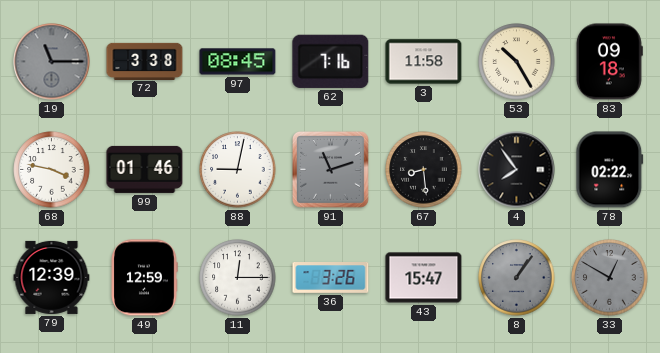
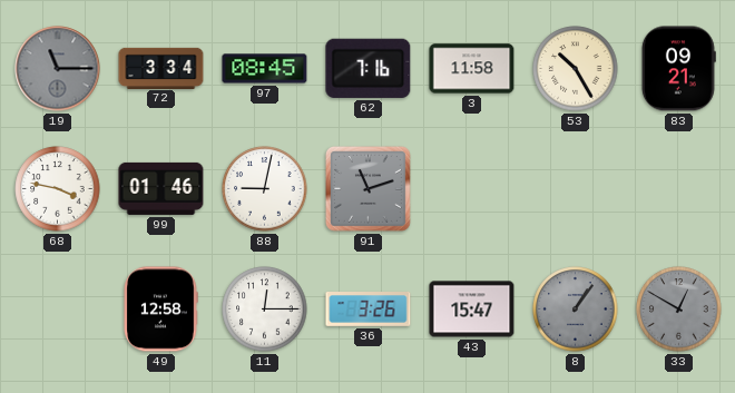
72: 3:38 -> 3:34 (161, 68)
83: 09:18 -> 09:21 (678, 69)
67: 8:29 -> none (424, 170)
4: 7:54 -> none (517, 170)
78: 02:22 -> none (610, 170)
79: 12:39 -> none (52, 277)
49: 12:59 -> 12:58 (160, 310)
